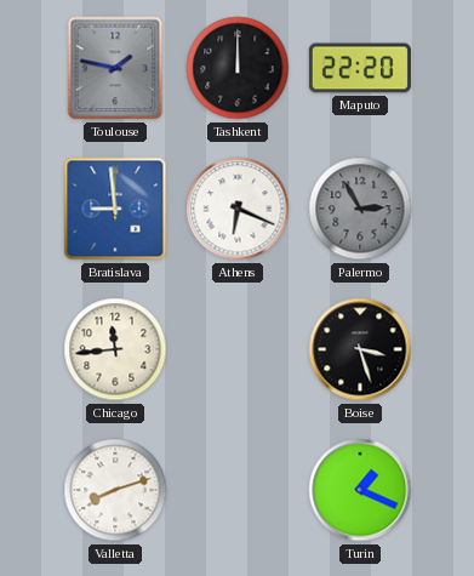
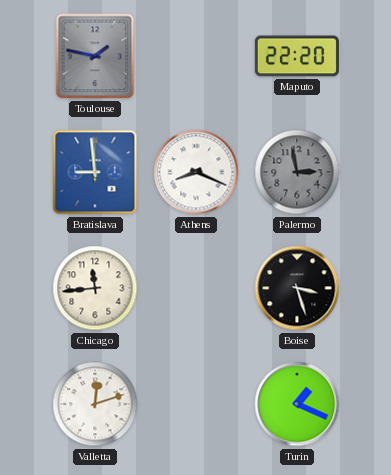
Tashkent: 12:00 -> none (238, 68)
Athens: 6:19 -> 8:19 (196, 172)
Palermo: 2:55 -> 2:58 (297, 172)
Valletta: 8:12 -> 12:12 (95, 404)
